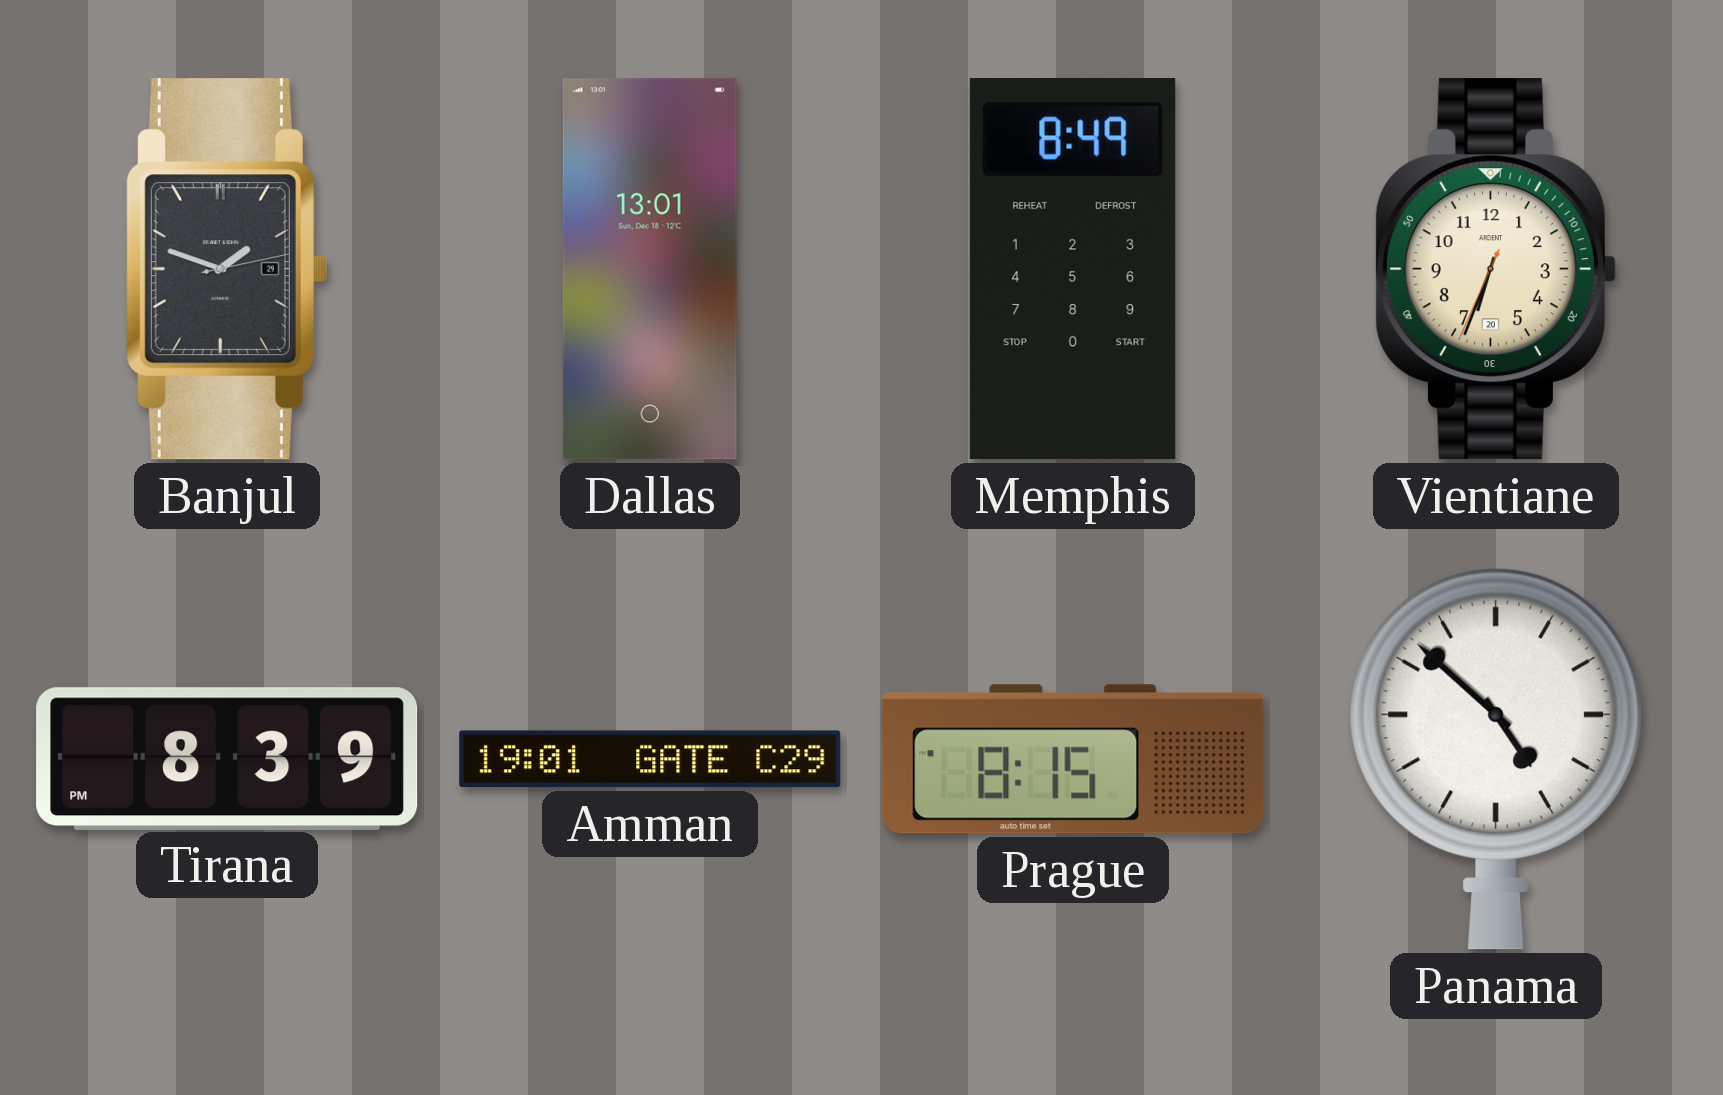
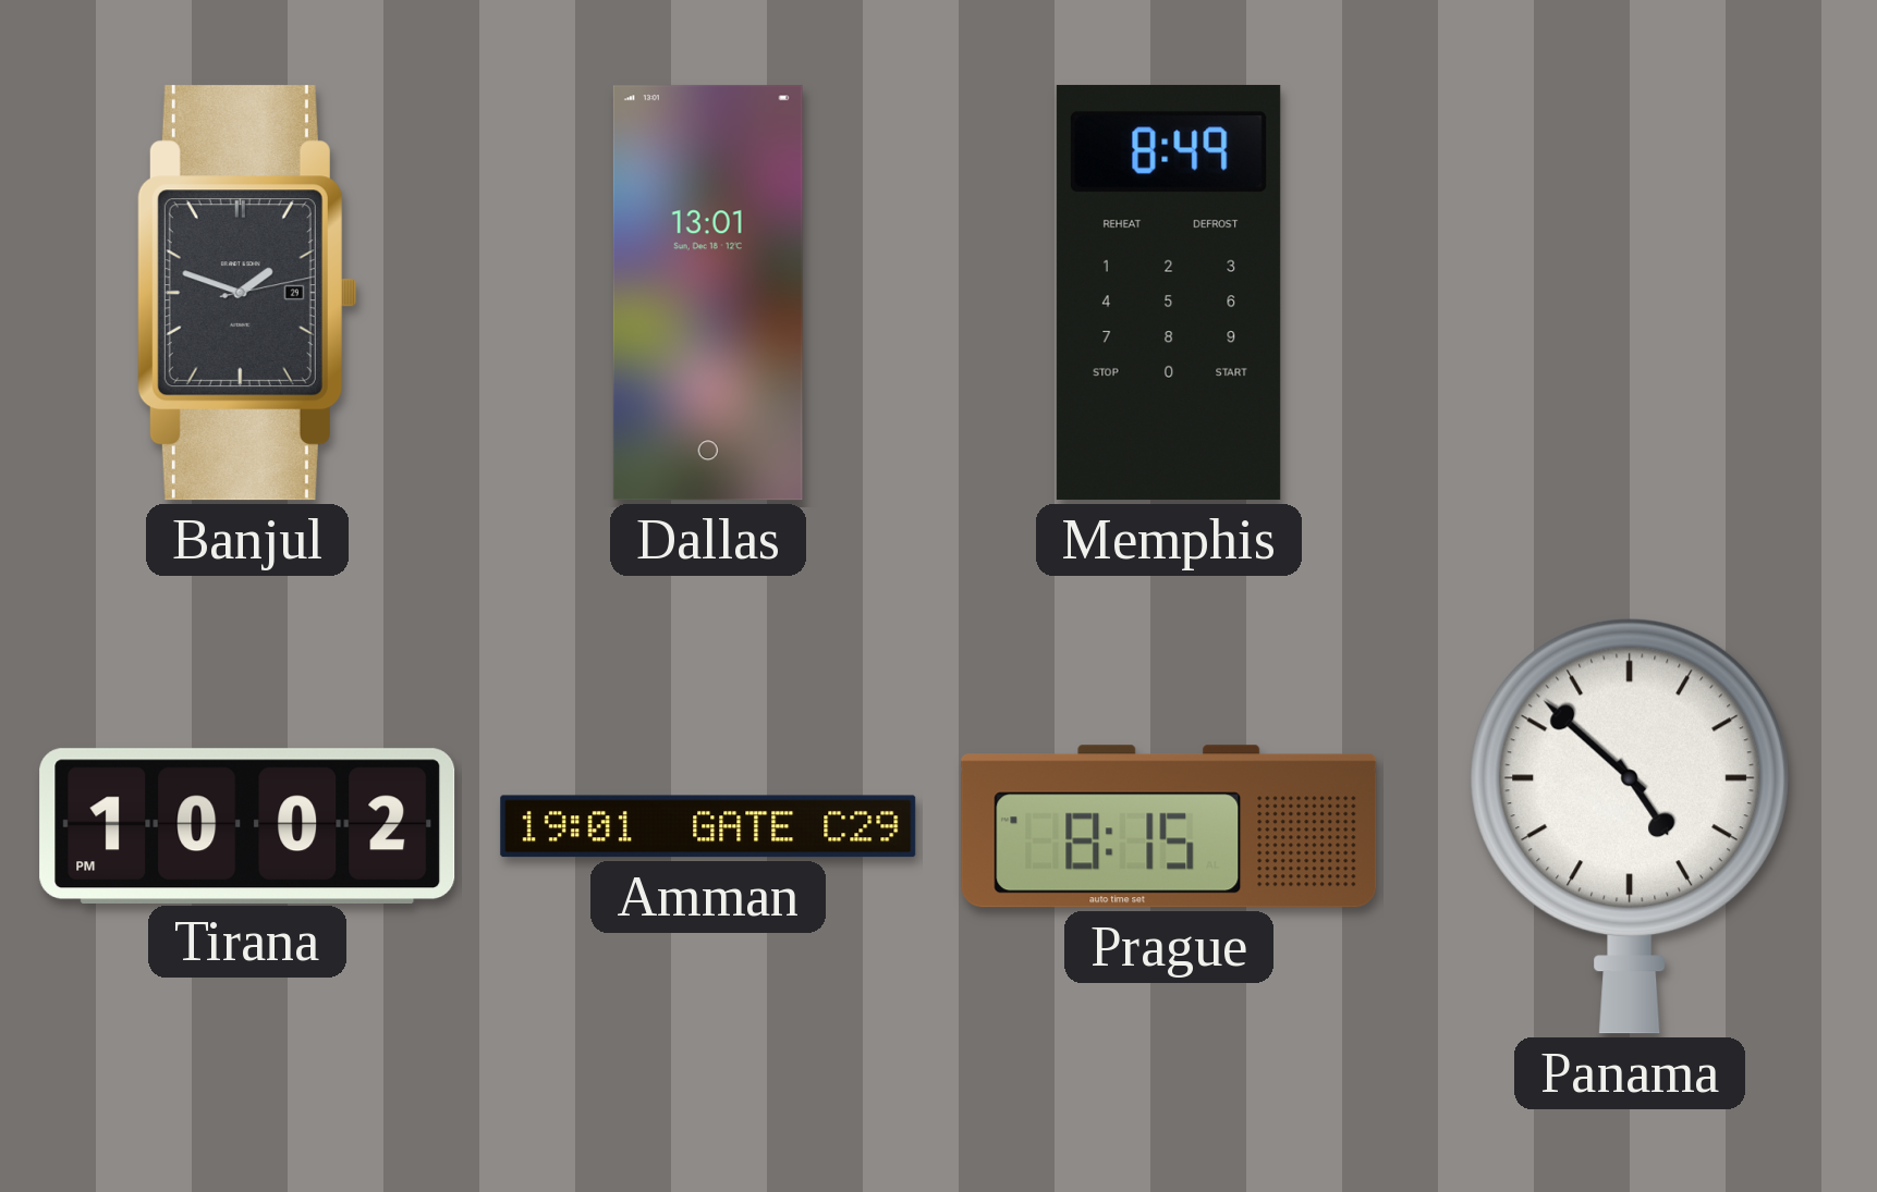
Vientiane: 6:33 -> none (1495, 269)
Tirana: 8:39 -> 10:02 (247, 825)
